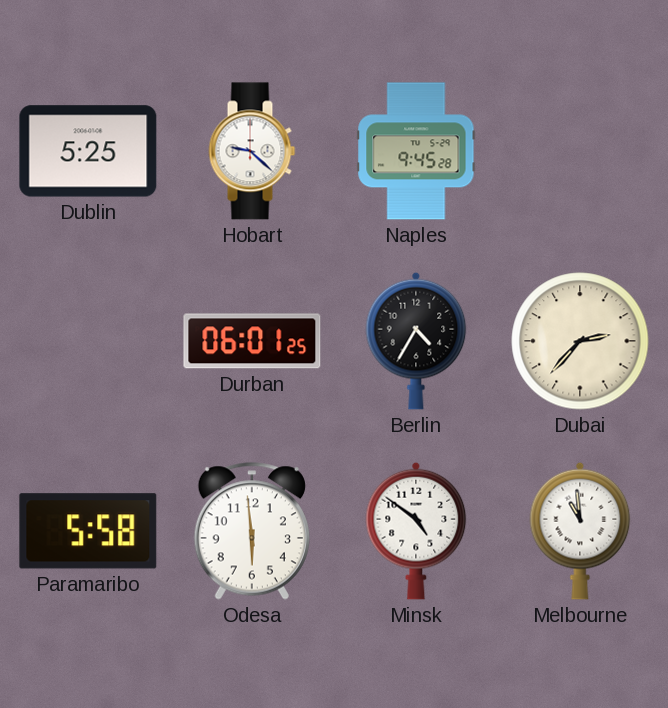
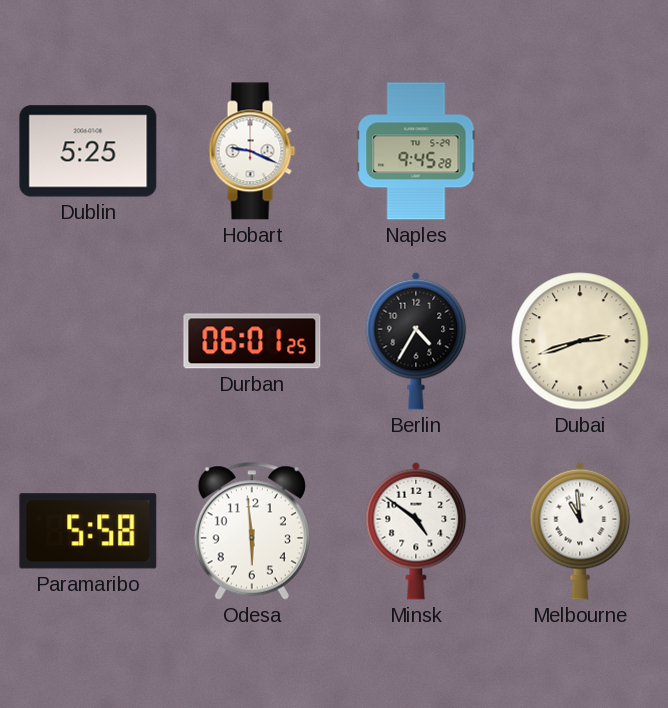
Hobart: 9:22 -> 9:19 (252, 151)
Dubai: 2:37 -> 2:42 (580, 341)
